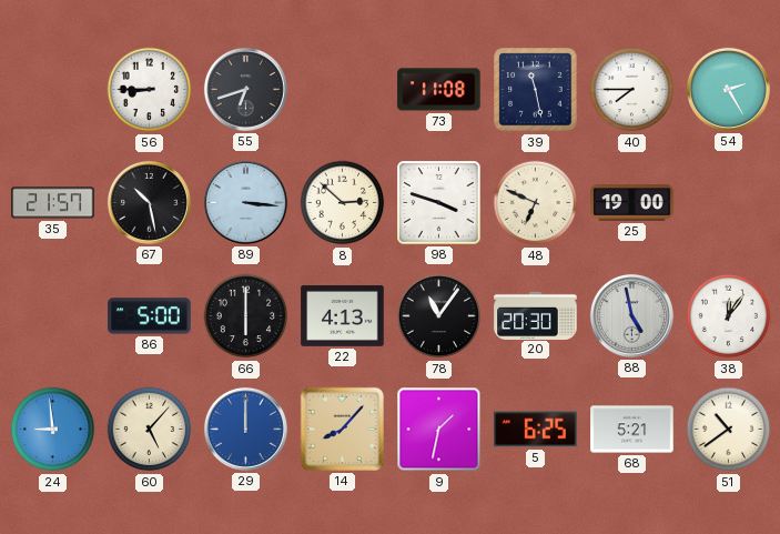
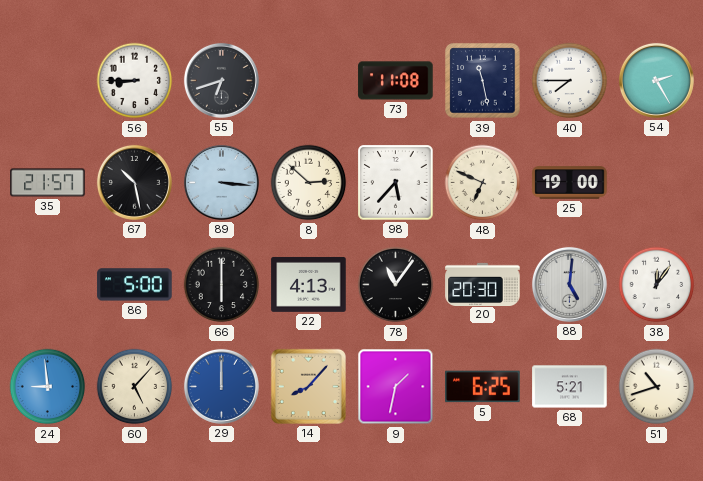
98: 3:48 -> 5:37 (396, 183)
88: 4:58 -> 5:01 (569, 284)
51: 10:39 -> 10:42 (657, 387)
